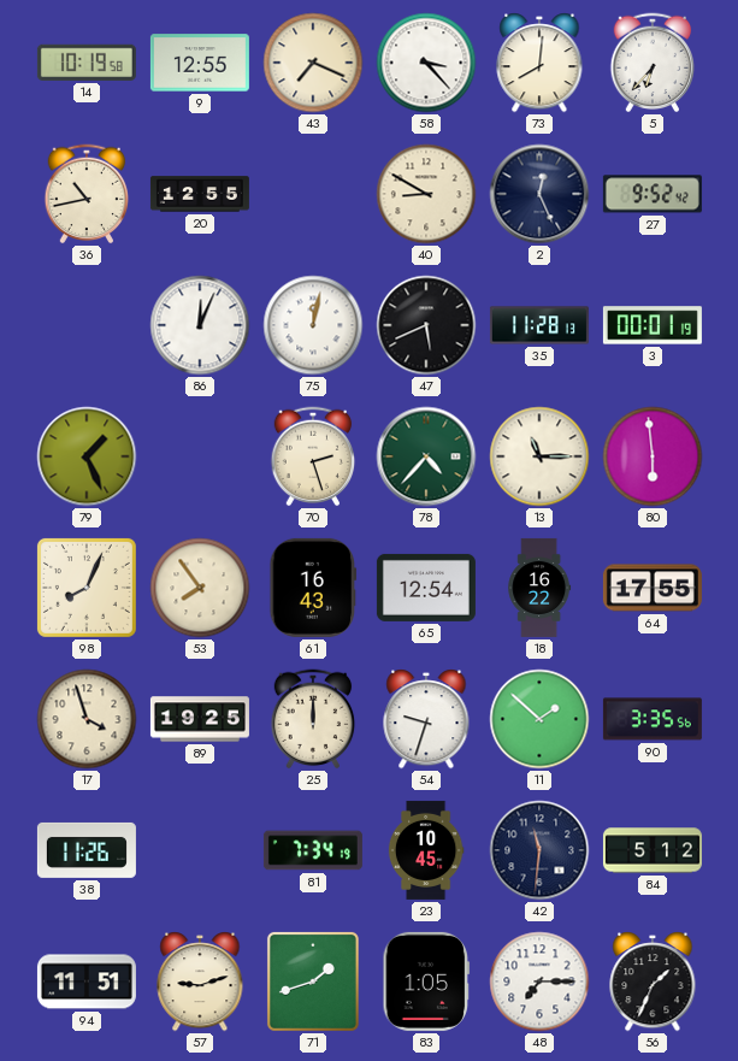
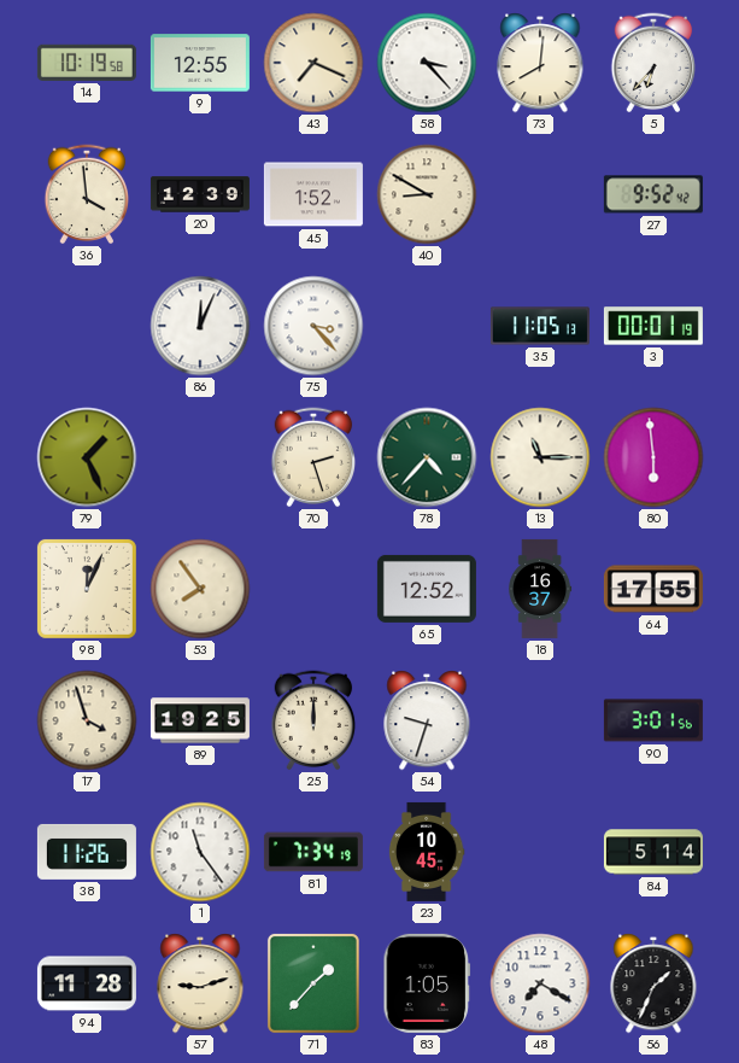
36: 10:43 -> 3:59 (87, 194)
20: 12:55 -> 12:39 (200, 194)
45: none -> 1:52 (313, 194)
2: 12:26 -> none (539, 194)
75: 12:02 -> 3:23 (313, 326)
47: 5:41 -> none (426, 325)
35: 11:28 -> 11:05 (540, 326)
98: 8:04 -> 12:04 (87, 589)
61: 16:43 -> none (313, 588)
65: 12:54 -> 12:52 (427, 589)
18: 16:22 -> 16:37 (540, 589)
11: 1:52 -> none (539, 719)
90: 3:35 -> 3:01 (653, 720)
1: none -> 11:24 (200, 852)
42: 11:31 -> none (539, 850)
84: 5:12 -> 5:14 (653, 852)
94: 11:51 -> 11:28 (87, 983)
71: 1:42 -> 1:37 (313, 983)
48: 7:15 -> 7:20 (540, 983)
